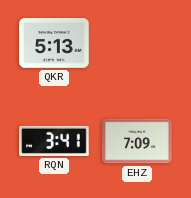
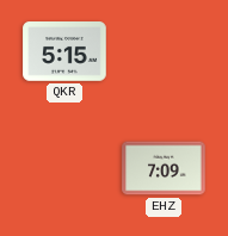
QKR: 5:13 -> 5:15 (64, 52)
RQN: 3:41 -> none (54, 141)
